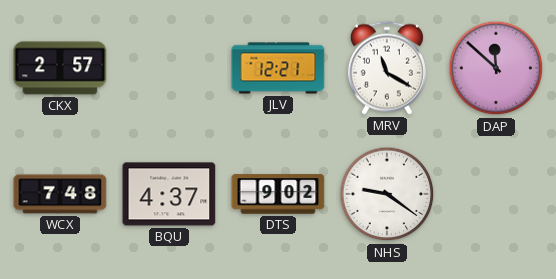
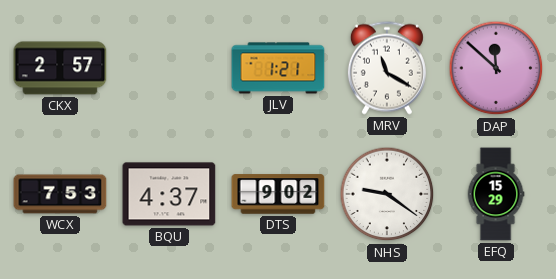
JLV: 12:21 -> 1:21 (278, 68)
WCX: 7:48 -> 7:53 (60, 194)
EFQ: none -> 15:29 (496, 194)
